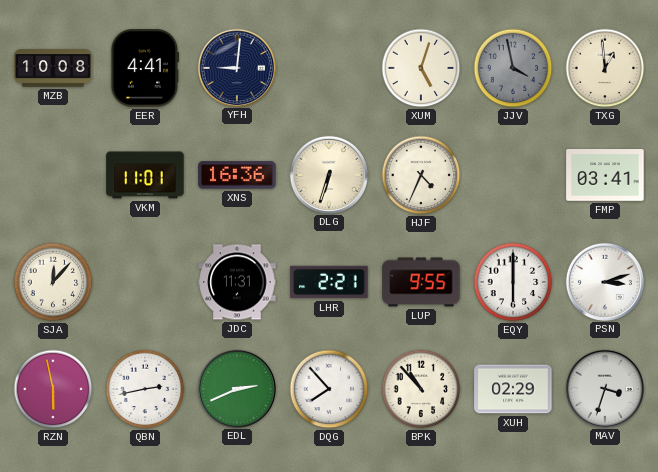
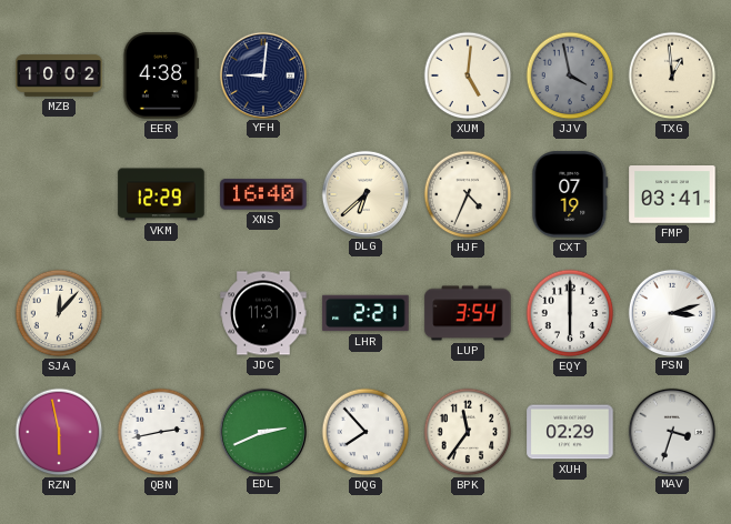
MZB: 10:08 -> 10:02 (59, 75)
EER: 4:41 -> 4:38 (161, 75)
XUM: 5:03 -> 5:01 (468, 75)
VKM: 11:01 -> 12:29 (161, 194)
XNS: 16:36 -> 16:40 (263, 194)
DLG: 6:33 -> 6:38 (364, 193)
CXT: none -> 07:19 (570, 194)
LUP: 9:55 -> 3:54 (468, 313)
BPK: 10:53 -> 11:36 (468, 432)
